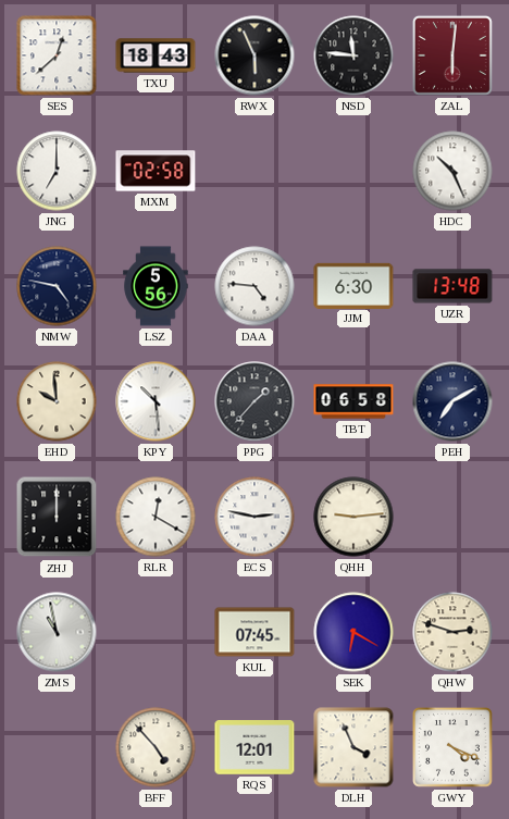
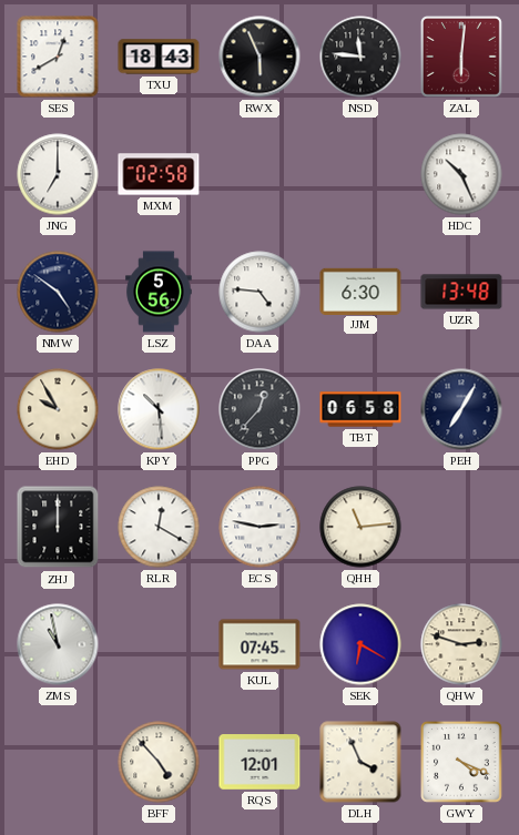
SES: 12:38 -> 12:40 (58, 57)
NMW: 4:47 -> 4:51 (58, 292)
EHD: 9:59 -> 9:55 (58, 409)
PPG: 1:37 -> 12:37 (259, 409)
PEH: 7:10 -> 7:05 (461, 409)
QHH: 9:14 -> 11:14 (360, 527)
